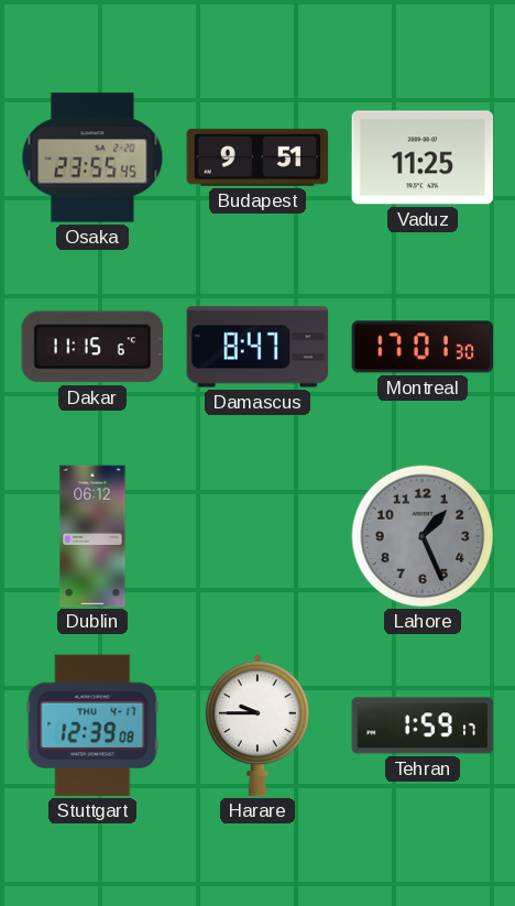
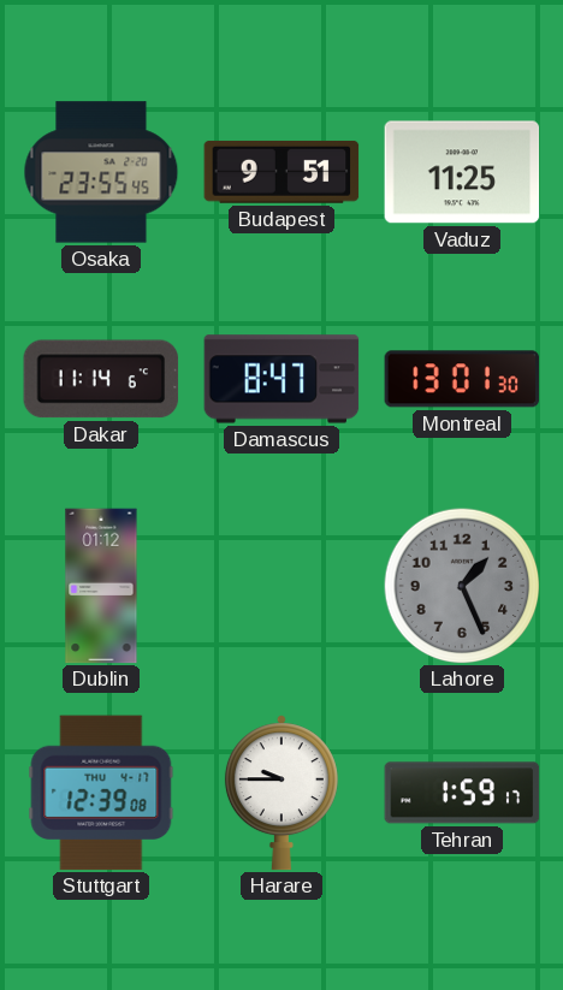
Dakar: 11:15 -> 11:14 (101, 379)
Montreal: 17:01 -> 13:01 (462, 379)
Dublin: 06:12 -> 01:12 (101, 586)
